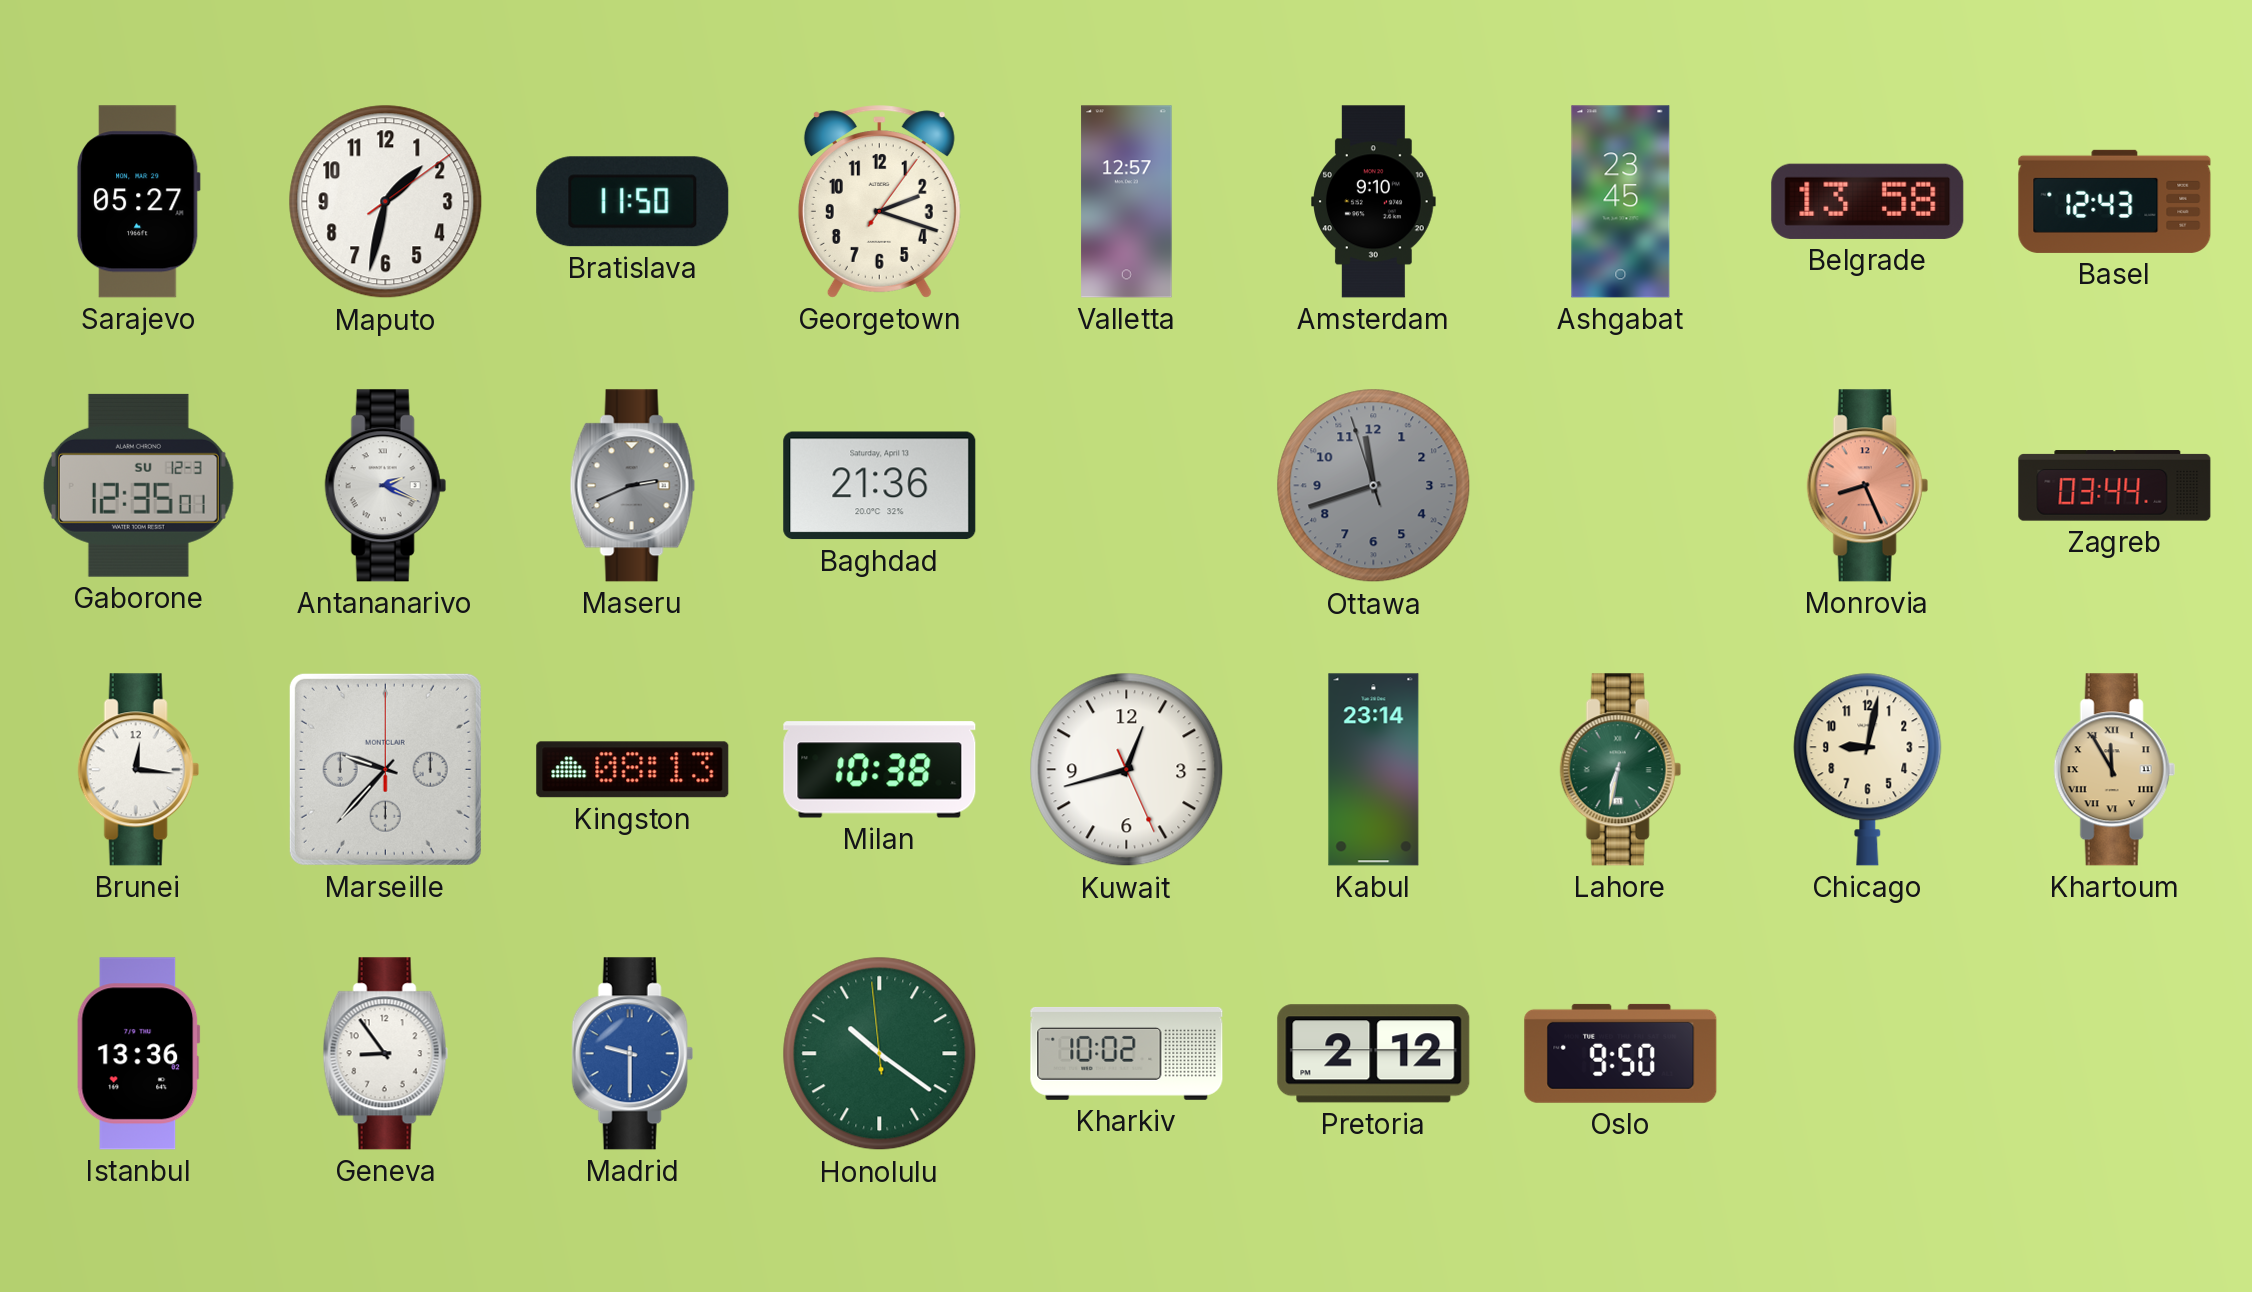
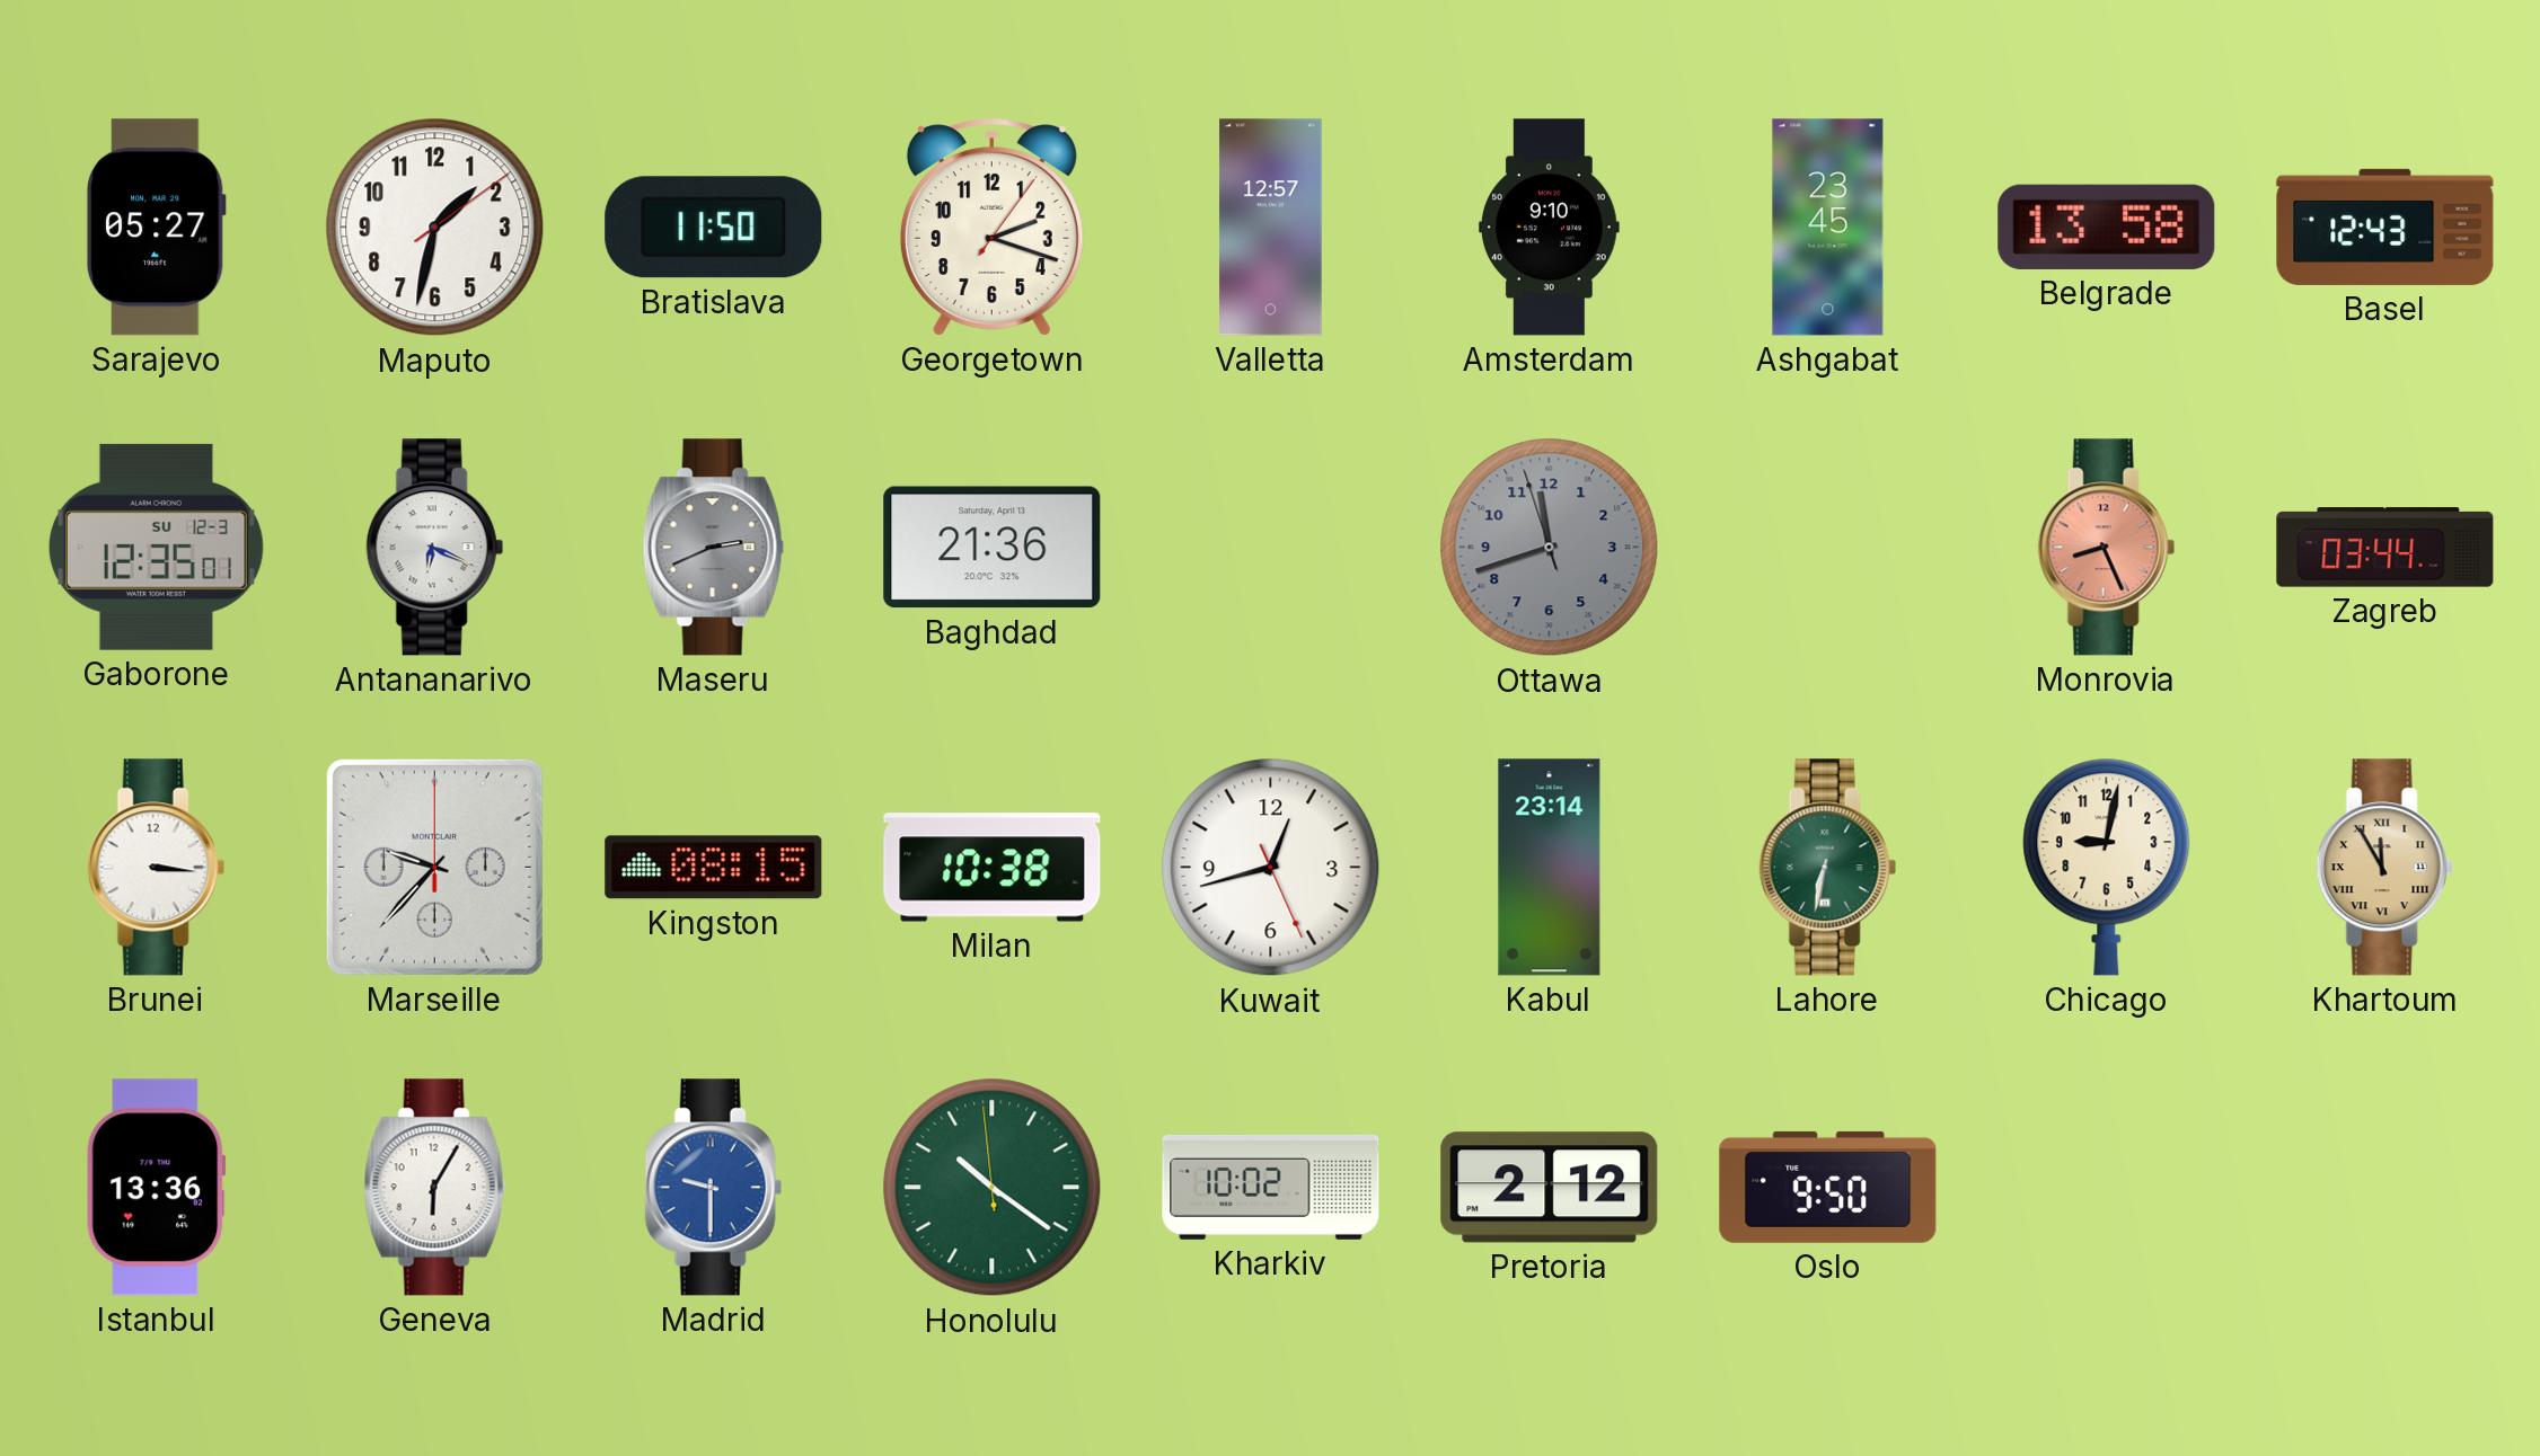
Antananarivo: 2:19 -> 6:19 (434, 548)
Brunei: 12:16 -> 3:16 (156, 868)
Kingston: 08:13 -> 08:15 (714, 868)
Geneva: 8:54 -> 6:05 (434, 1188)
